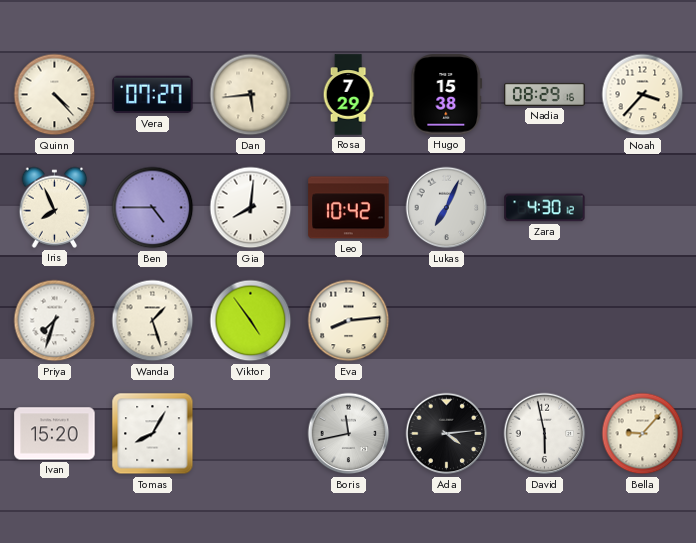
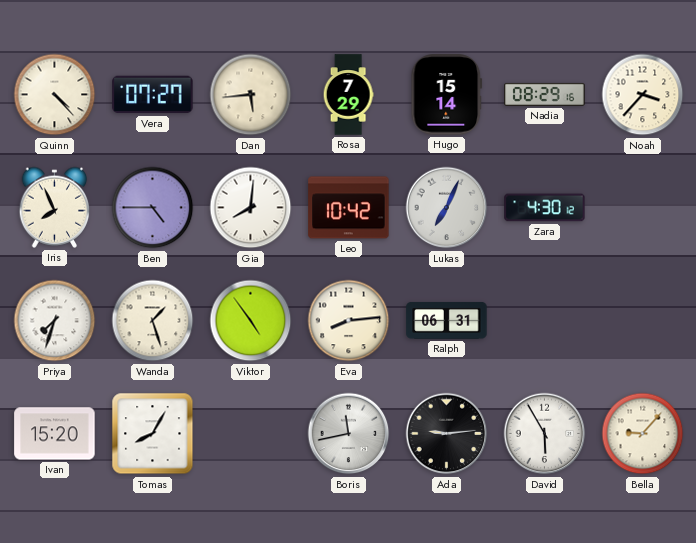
Hugo: 15:38 -> 15:14 (447, 95)
Ralph: none -> 06:31 (447, 320)
Ada: 4:14 -> 9:14 (447, 434)
David: 5:58 -> 5:55 (545, 434)
